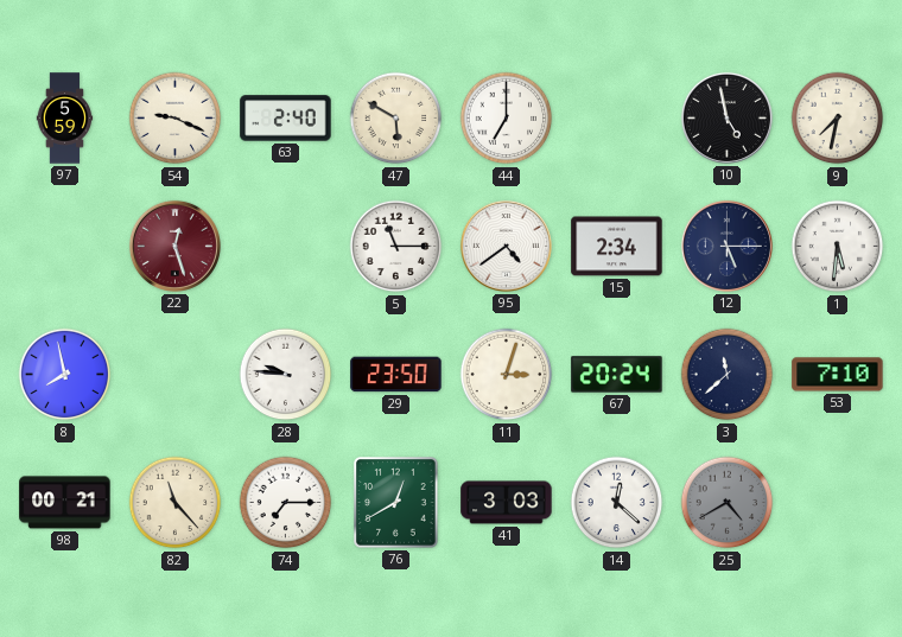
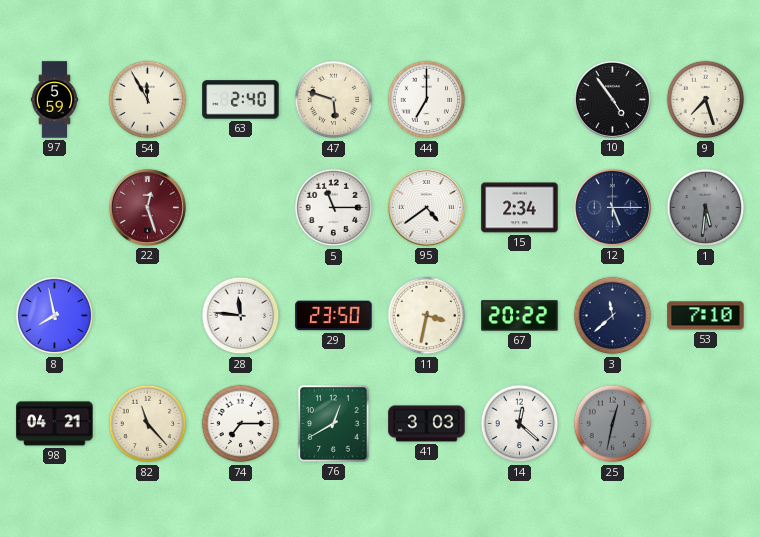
54: 9:19 -> 11:55 (148, 100)
47: 5:50 -> 5:48 (334, 100)
10: 4:58 -> 4:54 (612, 99)
9: 7:32 -> 7:27 (706, 100)
1 dial: white -> grey (706, 208)
28: 9:46 -> 11:46 (241, 316)
11: 3:03 -> 3:32 (427, 316)
67: 20:24 -> 20:22 (520, 316)
98: 00:21 -> 04:21 (55, 424)
25: 4:40 -> 12:32 (613, 424)
